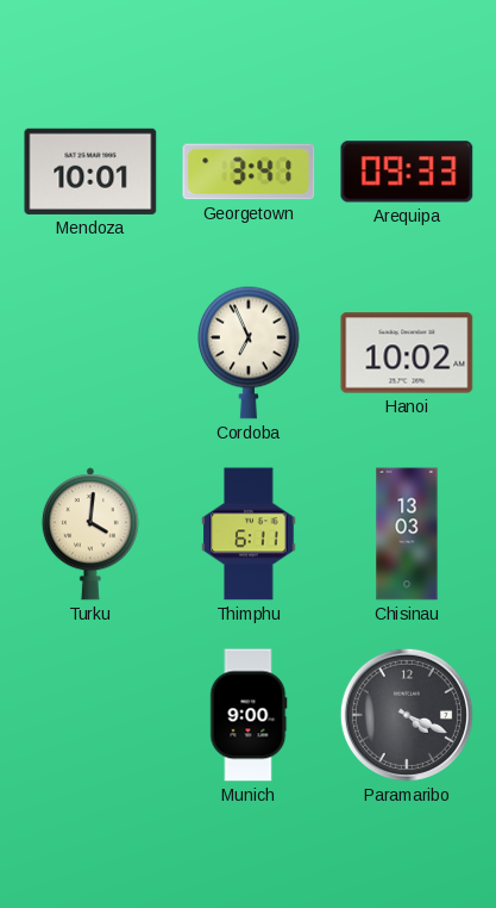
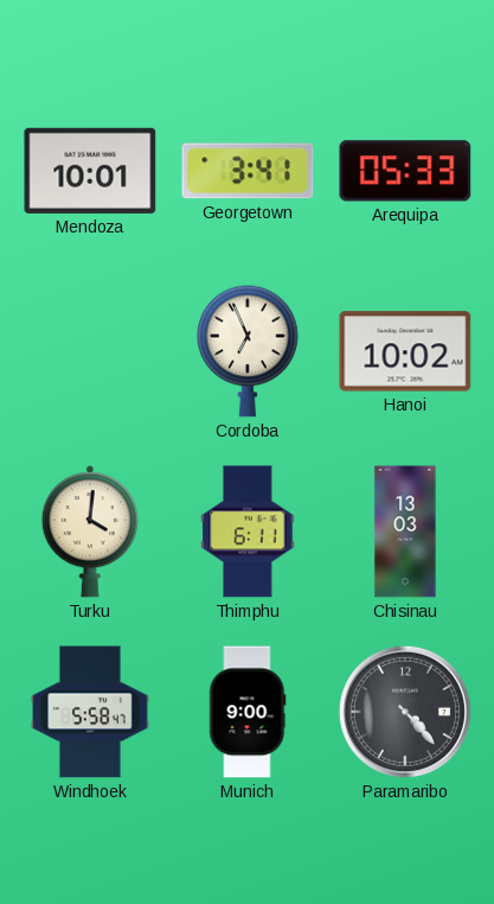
Arequipa: 09:33 -> 05:33 (405, 171)
Windhoek: none -> 5:58 (90, 712)
Paramaribo: 4:19 -> 4:23 (405, 712)
